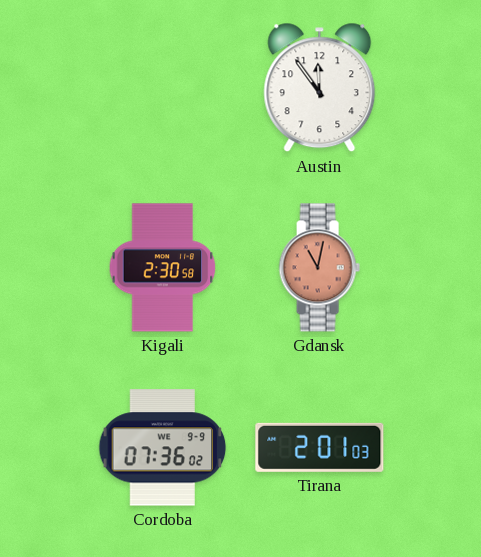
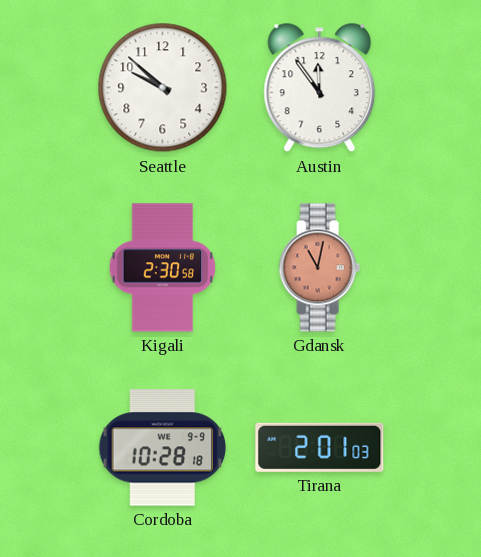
Seattle: none -> 9:52 (163, 88)
Cordoba: 07:36 -> 10:28 (163, 448)
